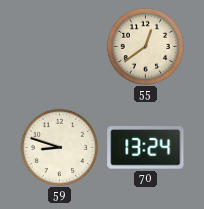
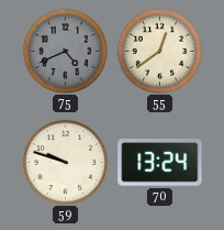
75: none -> 4:41 (65, 51)
59: 8:48 -> 9:48 (65, 162)
